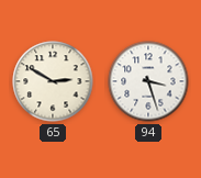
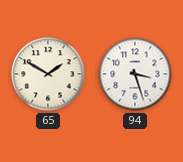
65: 2:50 -> 1:50 (48, 74)
